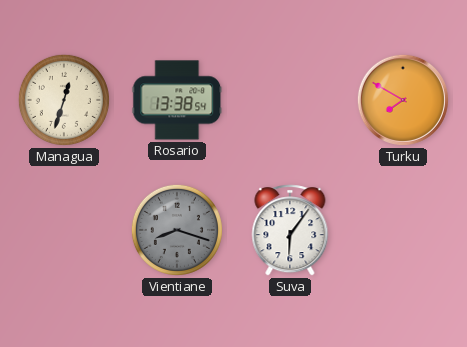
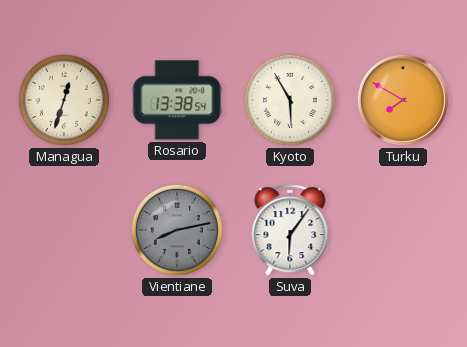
Kyoto: none -> 5:55 (290, 100)
Vientiane: 8:18 -> 8:13 (177, 230)
